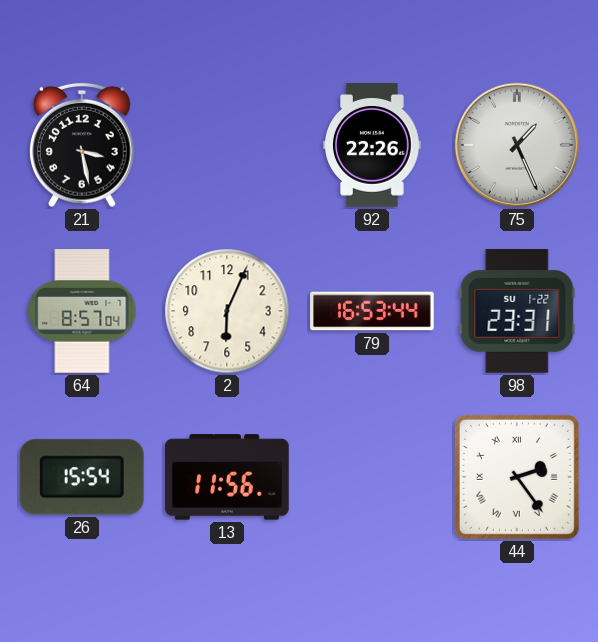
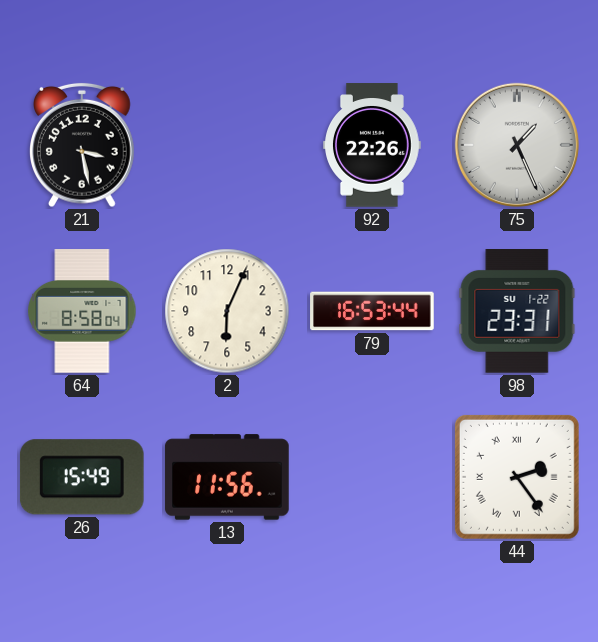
64: 8:57 -> 8:58 (82, 311)
26: 15:54 -> 15:49 (82, 477)
